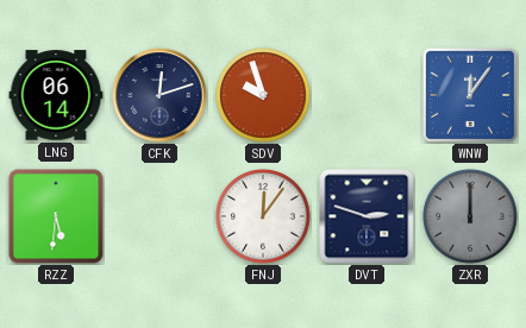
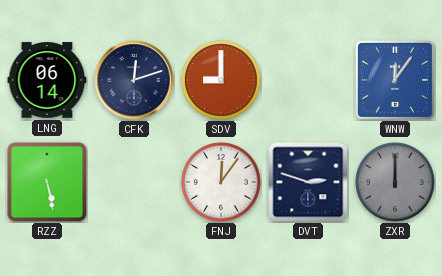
SDV: 9:57 -> 9:00 (221, 80)
RZZ: 5:31 -> 5:28 (47, 182)
